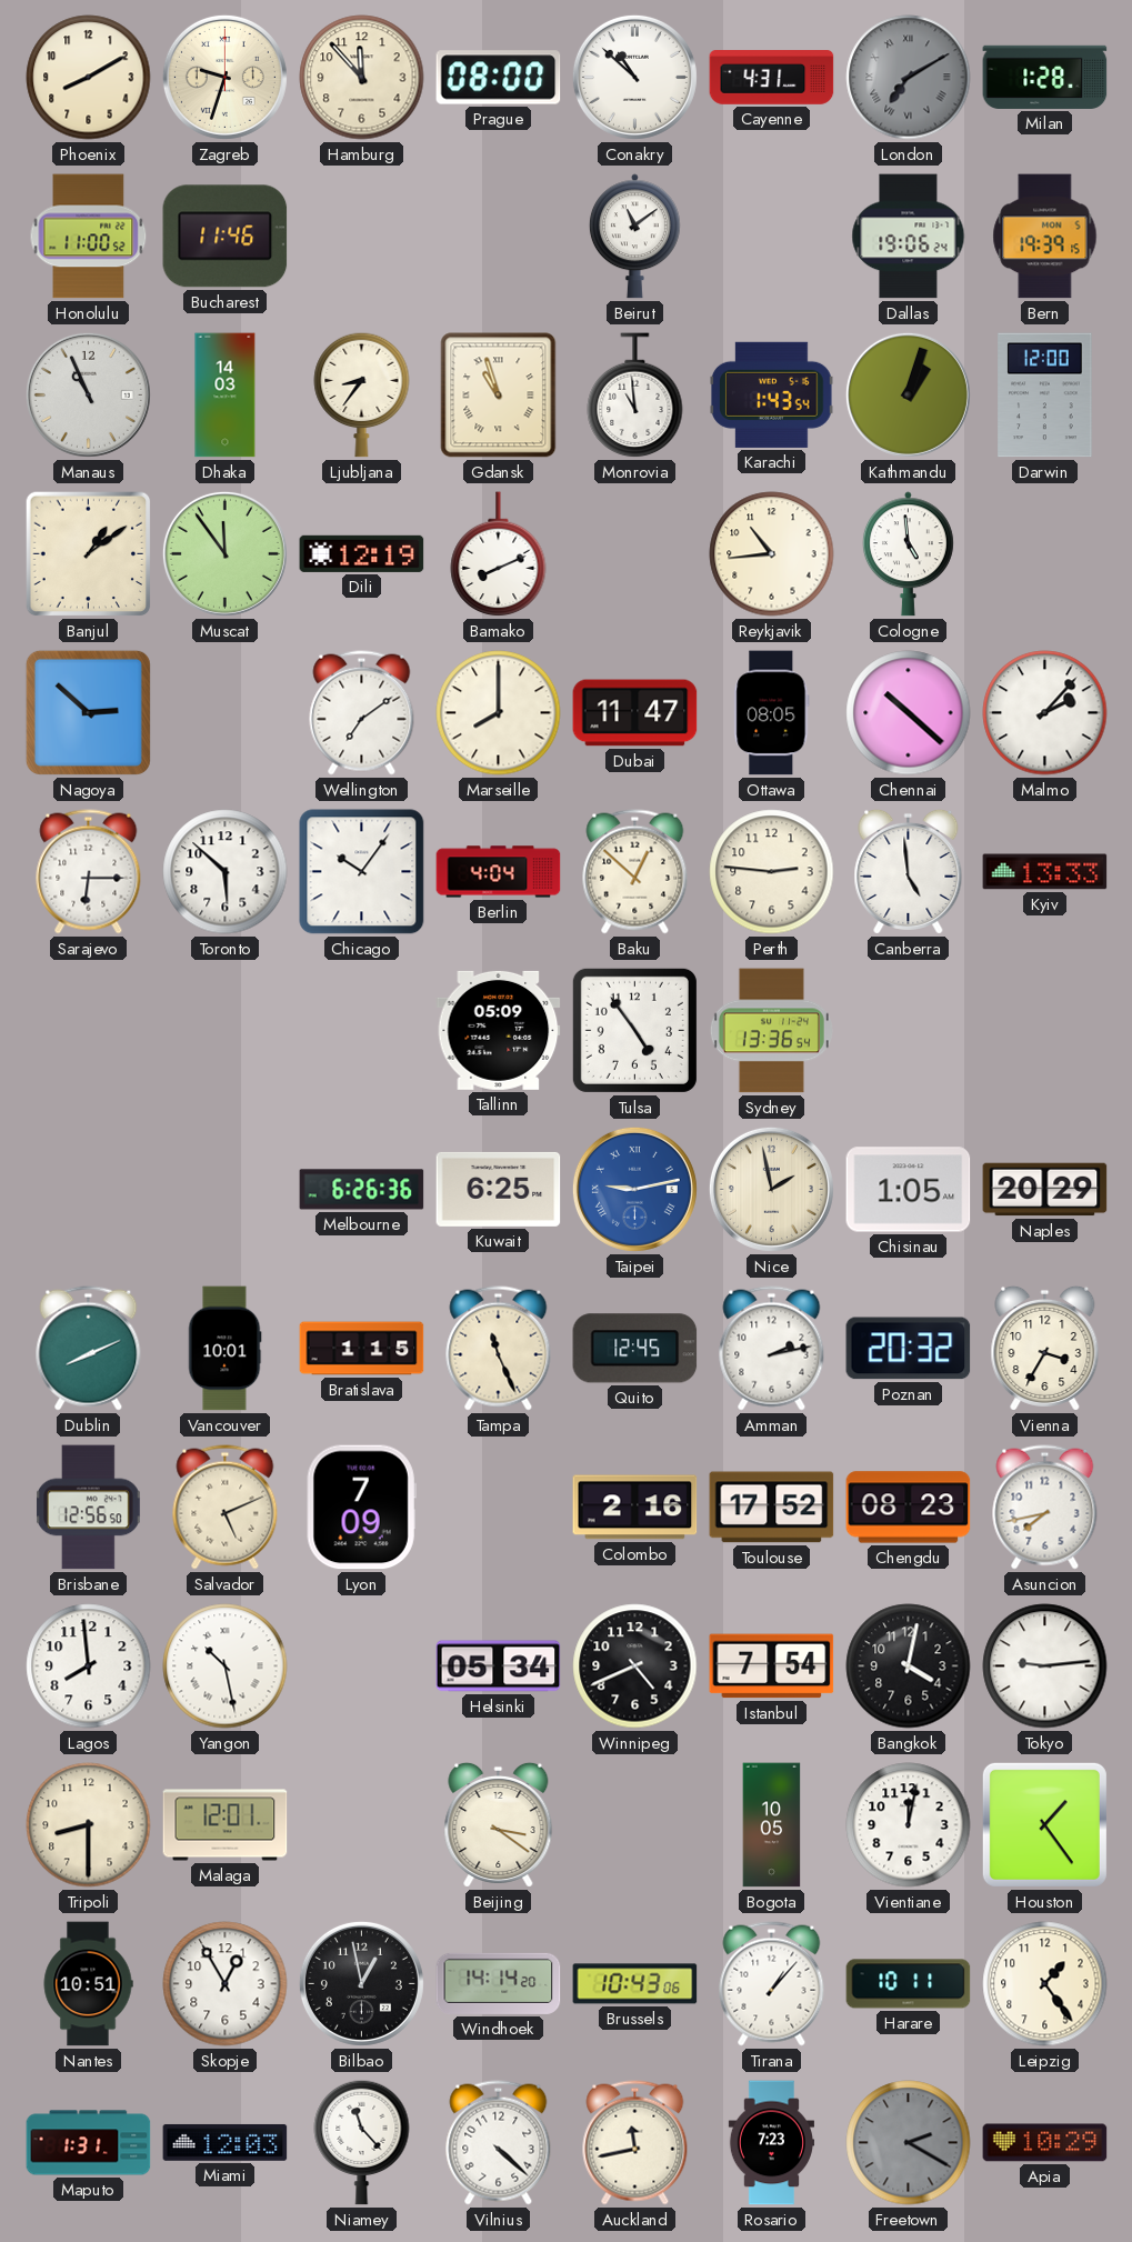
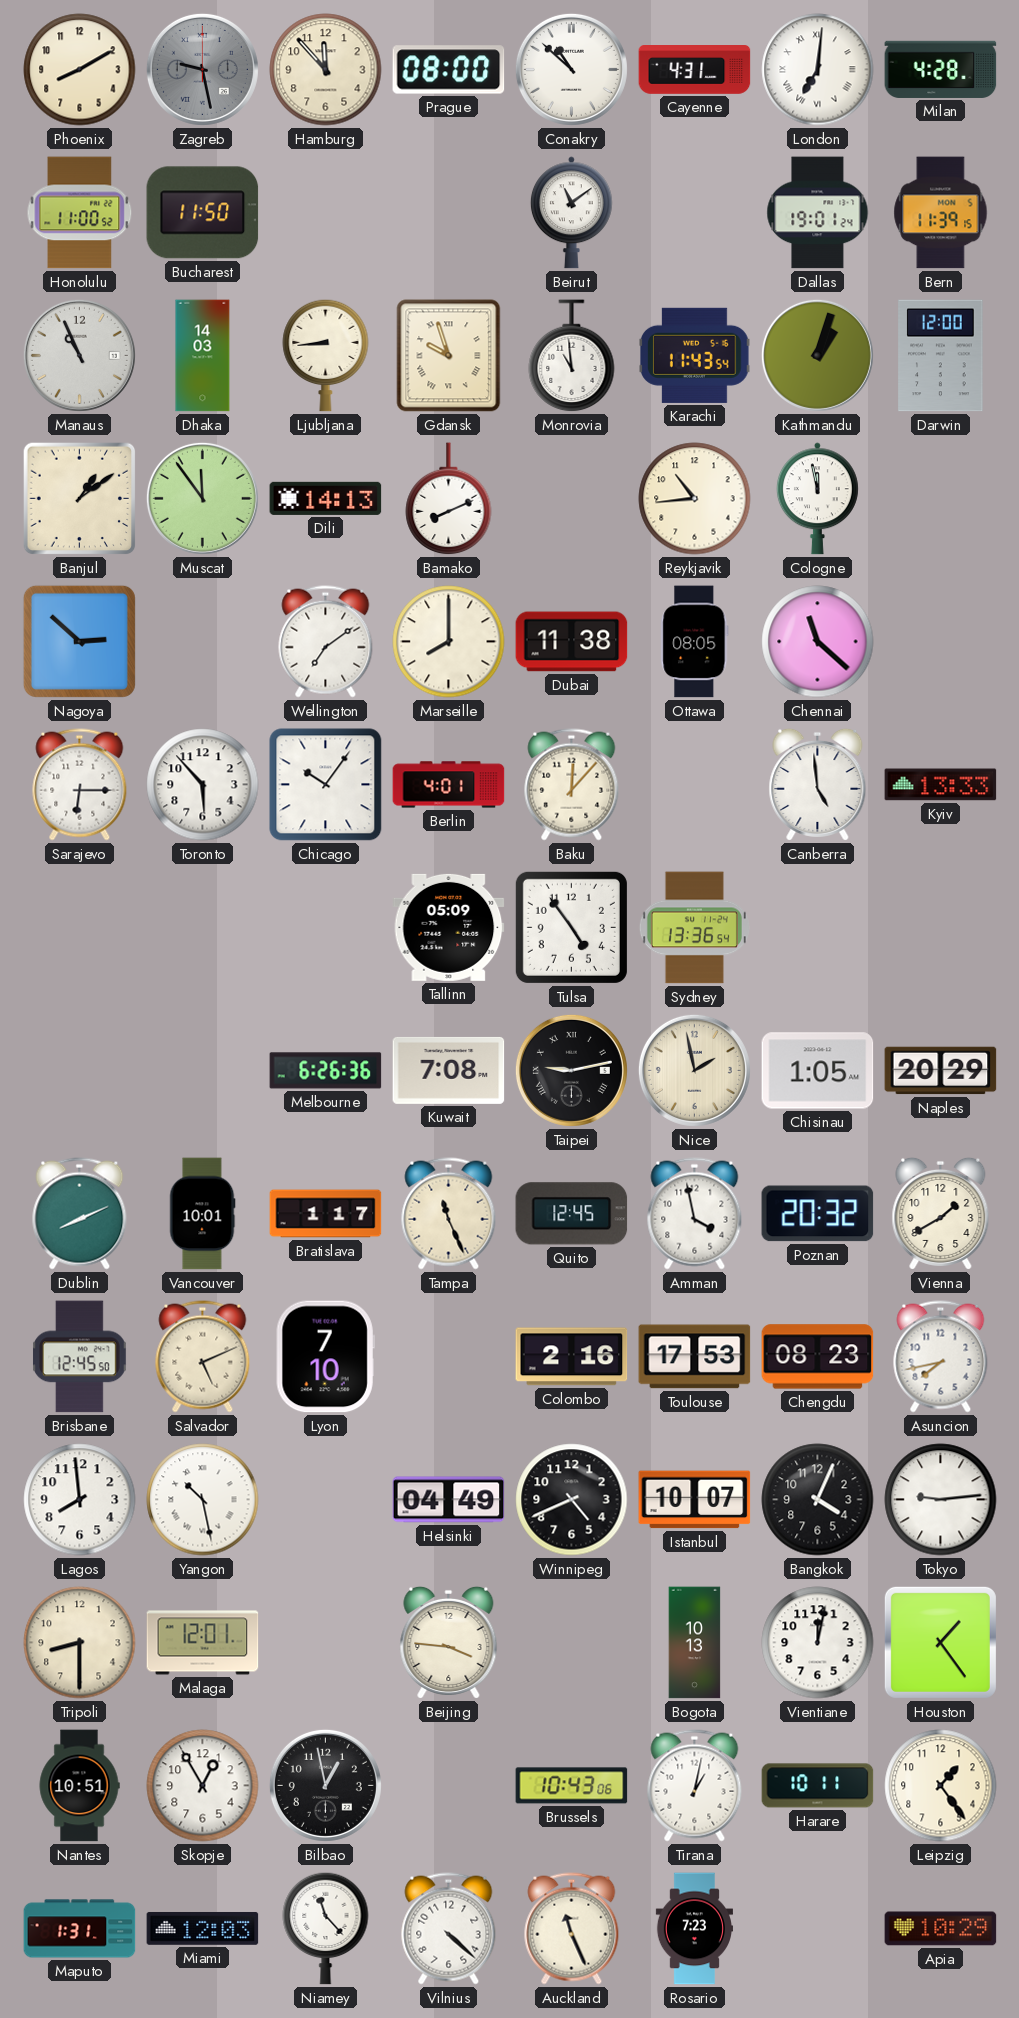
Zagreb: 9:33 -> 9:28 (202, 69)
Zagreb dial: cream -> grey (202, 69)
London: 7:10 -> 7:01 (818, 70)
London dial: grey -> white (818, 70)
Milan: 1:28 -> 4:28 (941, 69)
Bucharest: 11:46 -> 11:50 (203, 213)
Dallas: 19:06 -> 19:01 (818, 213)
Bern: 19:39 -> 11:39 (941, 213)
Ljubljana: 8:36 -> 8:44 (326, 355)
Gdansk: 10:57 -> 9:57 (449, 356)
Karachi: 1:43 -> 11:43 (695, 355)
Dili: 12:19 -> 14:13 (326, 498)
Cologne: 4:59 -> 11:58 (817, 499)
Dubai: 11:47 -> 11:38 (572, 642)
Chennai: 10:22 -> 11:22 (818, 642)
Malmo: 2:07 -> none (1045, 713)
Toronto: 5:52 -> 5:53 (203, 785)
Berlin: 4:04 -> 4:01 (449, 785)
Baku: 12:52 -> 12:07 (572, 785)
Perth: 2:46 -> none (772, 872)
Kuwait: 6:25 -> 7:08 (449, 1070)
Taipei dial: blue -> black (571, 1070)
Bratislava: 1:15 -> 1:17 (326, 1214)
Amman: 2:13 -> 3:58 (695, 1214)
Vienna: 3:35 -> 1:40 (941, 1213)
Brisbane: 12:56 -> 12:45 (80, 1357)
Lyon: 7:09 -> 7:10 (325, 1357)
Toulouse: 17:52 -> 17:53 (695, 1357)
Helsinki: 05:34 -> 04:49 (449, 1500)
Istanbul: 7:54 -> 10:07 (695, 1500)
Bangkok: 4:02 -> 4:04 (818, 1500)
Beijing: 3:21 -> 3:46 (449, 1642)
Bogota: 10:05 -> 10:13 (695, 1643)
Windhoek: 14:14 -> none (499, 1983)
Tirana: 1:07 -> 1:02 (695, 1786)
Auckland: 11:43 -> 11:26 (572, 1929)
Freetown: 2:20 -> none (909, 2143)
